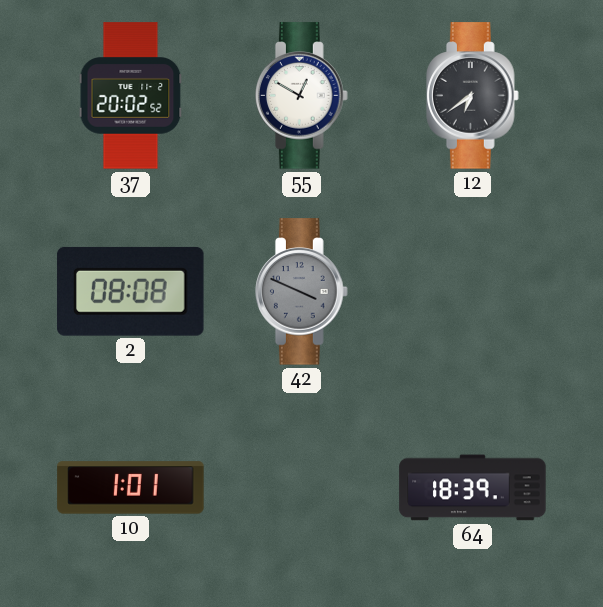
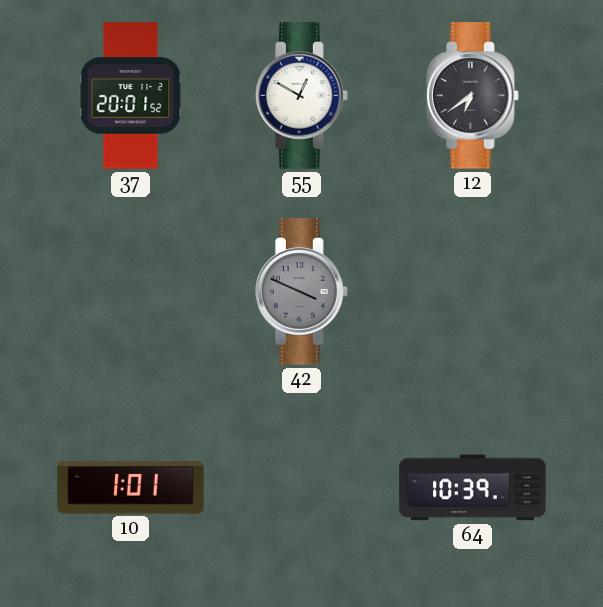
37: 20:02 -> 20:01 (131, 96)
2: 08:08 -> none (131, 291)
64: 18:39 -> 10:39 (473, 488)
